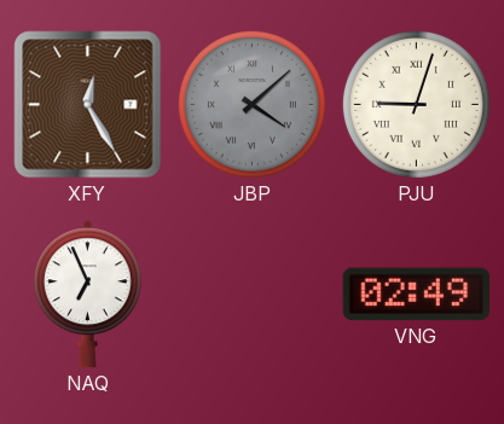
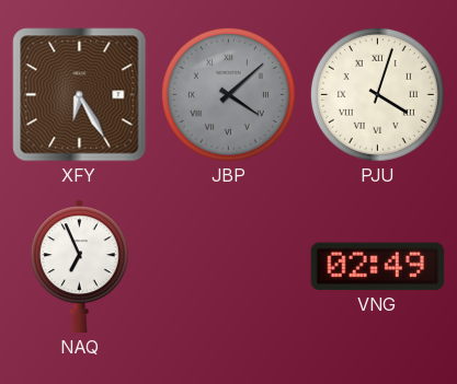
XFY: 12:25 -> 6:25 (80, 95)
PJU: 9:03 -> 4:03 (377, 94)
